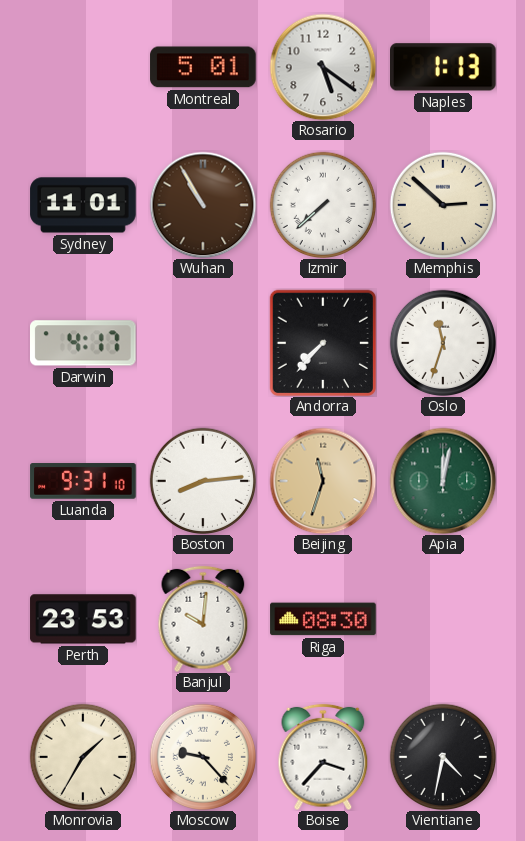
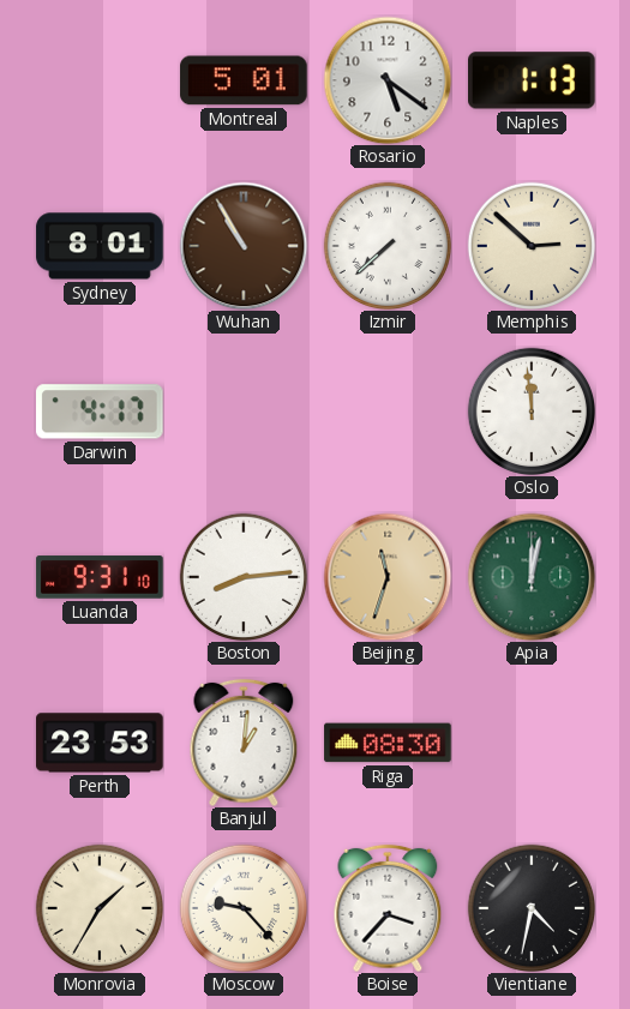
Sydney: 11:01 -> 8:01 (100, 246)
Andorra: 7:37 -> none (322, 342)
Oslo: 11:33 -> 11:59 (530, 410)
Banjul: 10:01 -> 1:01 (244, 743)
